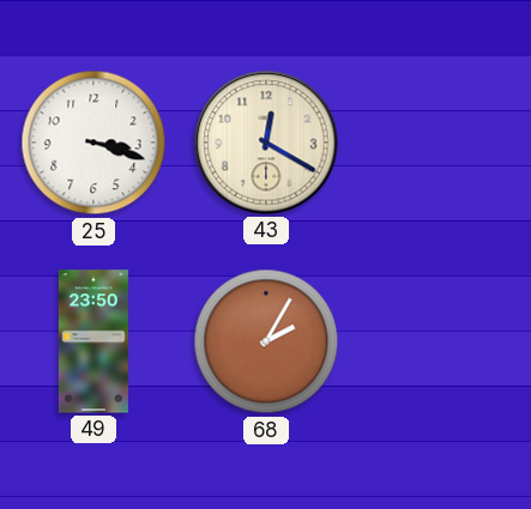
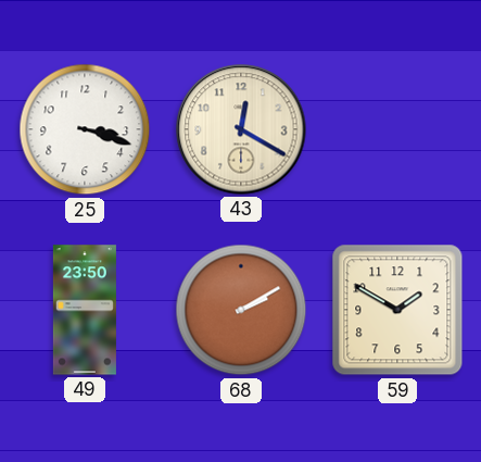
68: 2:05 -> 2:10 (241, 310)
59: none -> 1:50 (397, 310)
